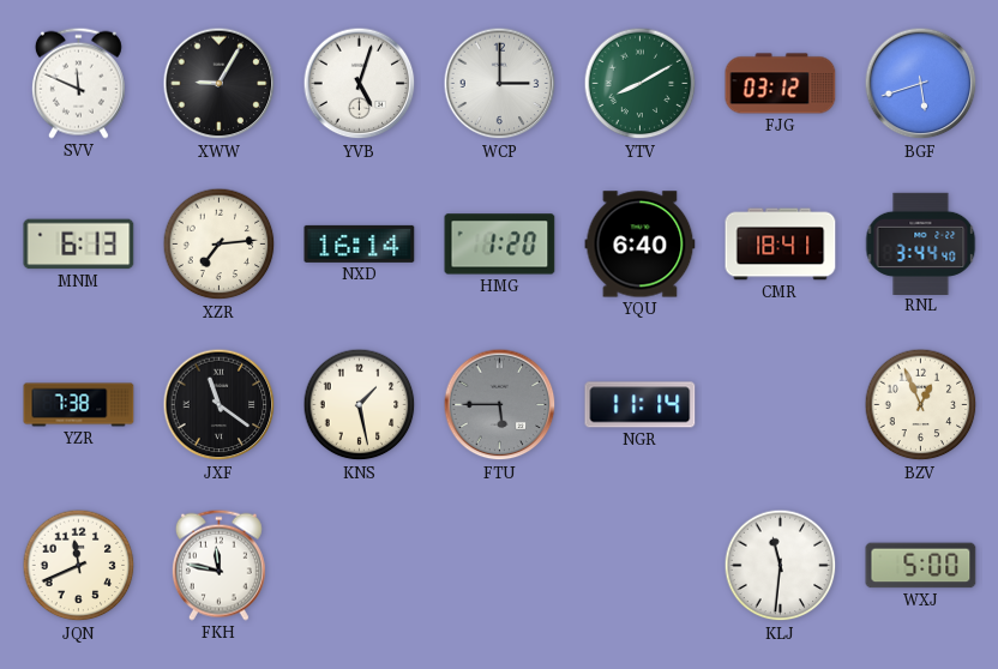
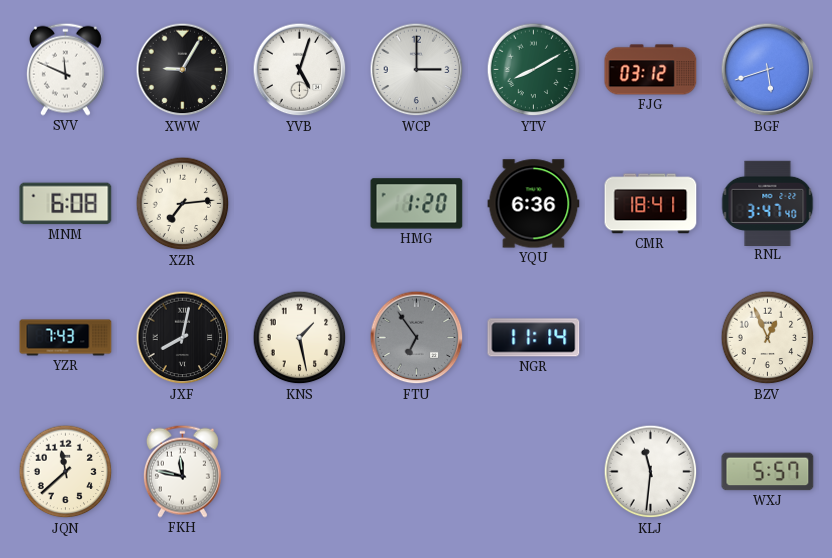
MNM: 6:13 -> 6:08 (66, 204)
NXD: 16:14 -> none (360, 243)
YQU: 6:40 -> 6:36 (534, 204)
RNL: 3:44 -> 3:47 (768, 203)
YZR: 7:38 -> 7:43 (66, 338)
JXF: 11:21 -> 8:02 (183, 338)
FTU: 5:45 -> 6:54 (417, 338)
JQN: 11:41 -> 11:38 (66, 472)
WXJ: 5:00 -> 5:57 (768, 472)
